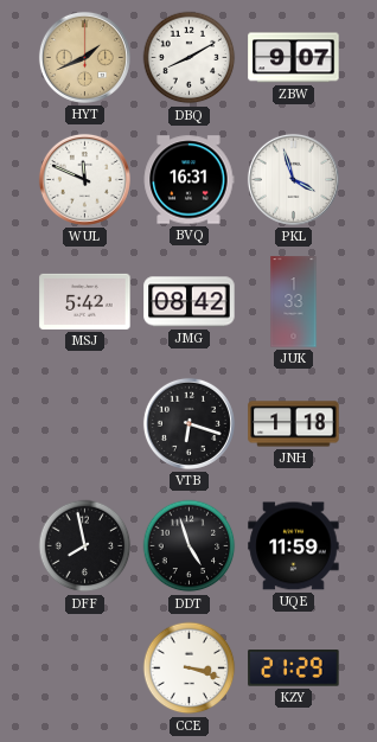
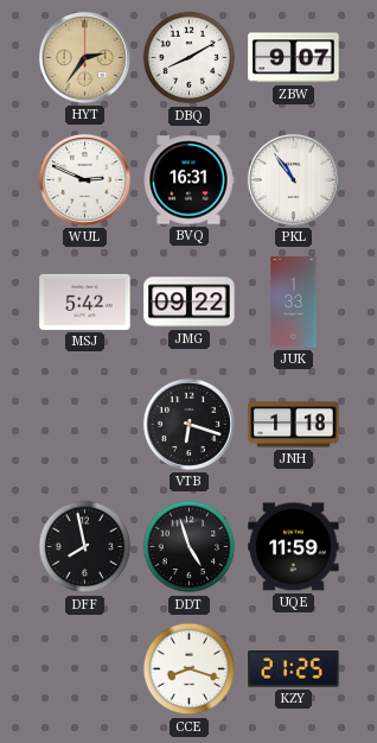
HYT: 1:41 -> 2:36 (84, 57)
WUL: 11:49 -> 2:49 (84, 179)
PKL: 3:57 -> 10:54 (293, 179)
JMG: 08:42 -> 09:22 (190, 303)
CCE: 3:18 -> 8:18 (190, 669)
KZY: 21:29 -> 21:25 (294, 669)
